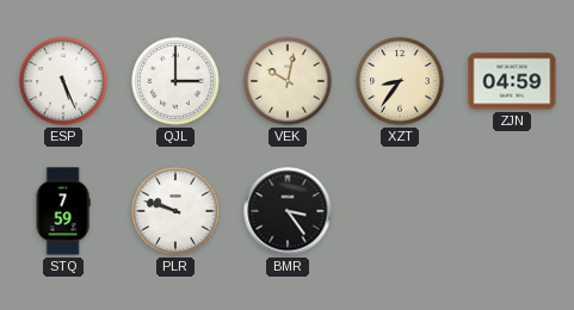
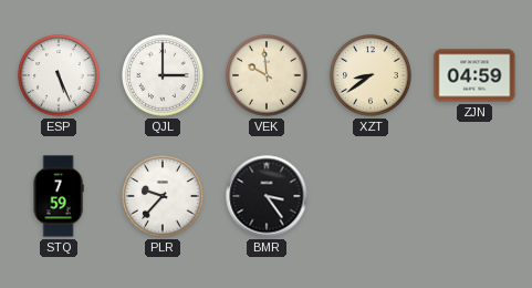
VEK: 10:02 -> 9:59 (267, 75)
XZT: 8:36 -> 8:39 (371, 75)
PLR: 9:48 -> 9:37 (163, 196)
